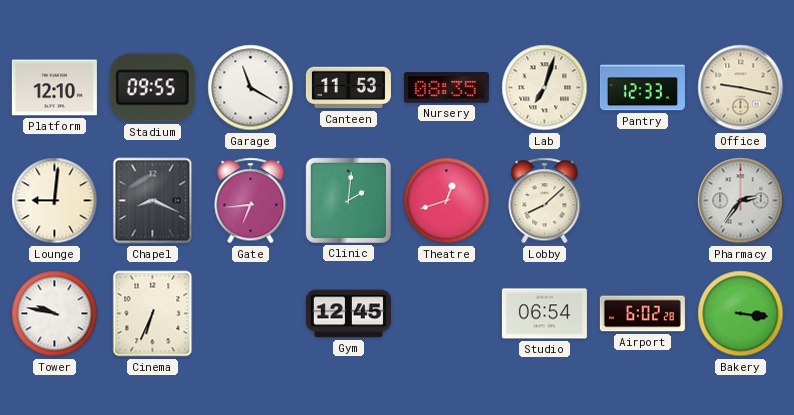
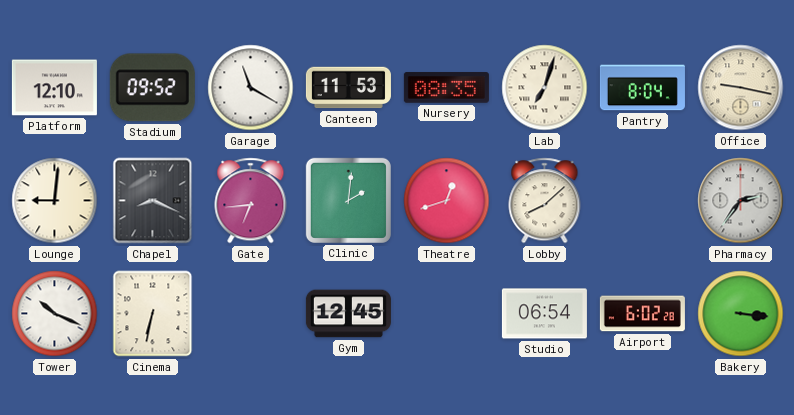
Stadium: 09:55 -> 09:52 (152, 88)
Pantry: 12:33 -> 8:04 (642, 88)
Tower: 9:47 -> 10:19 (55, 314)
Cinema: 6:34 -> 6:32 (153, 314)
